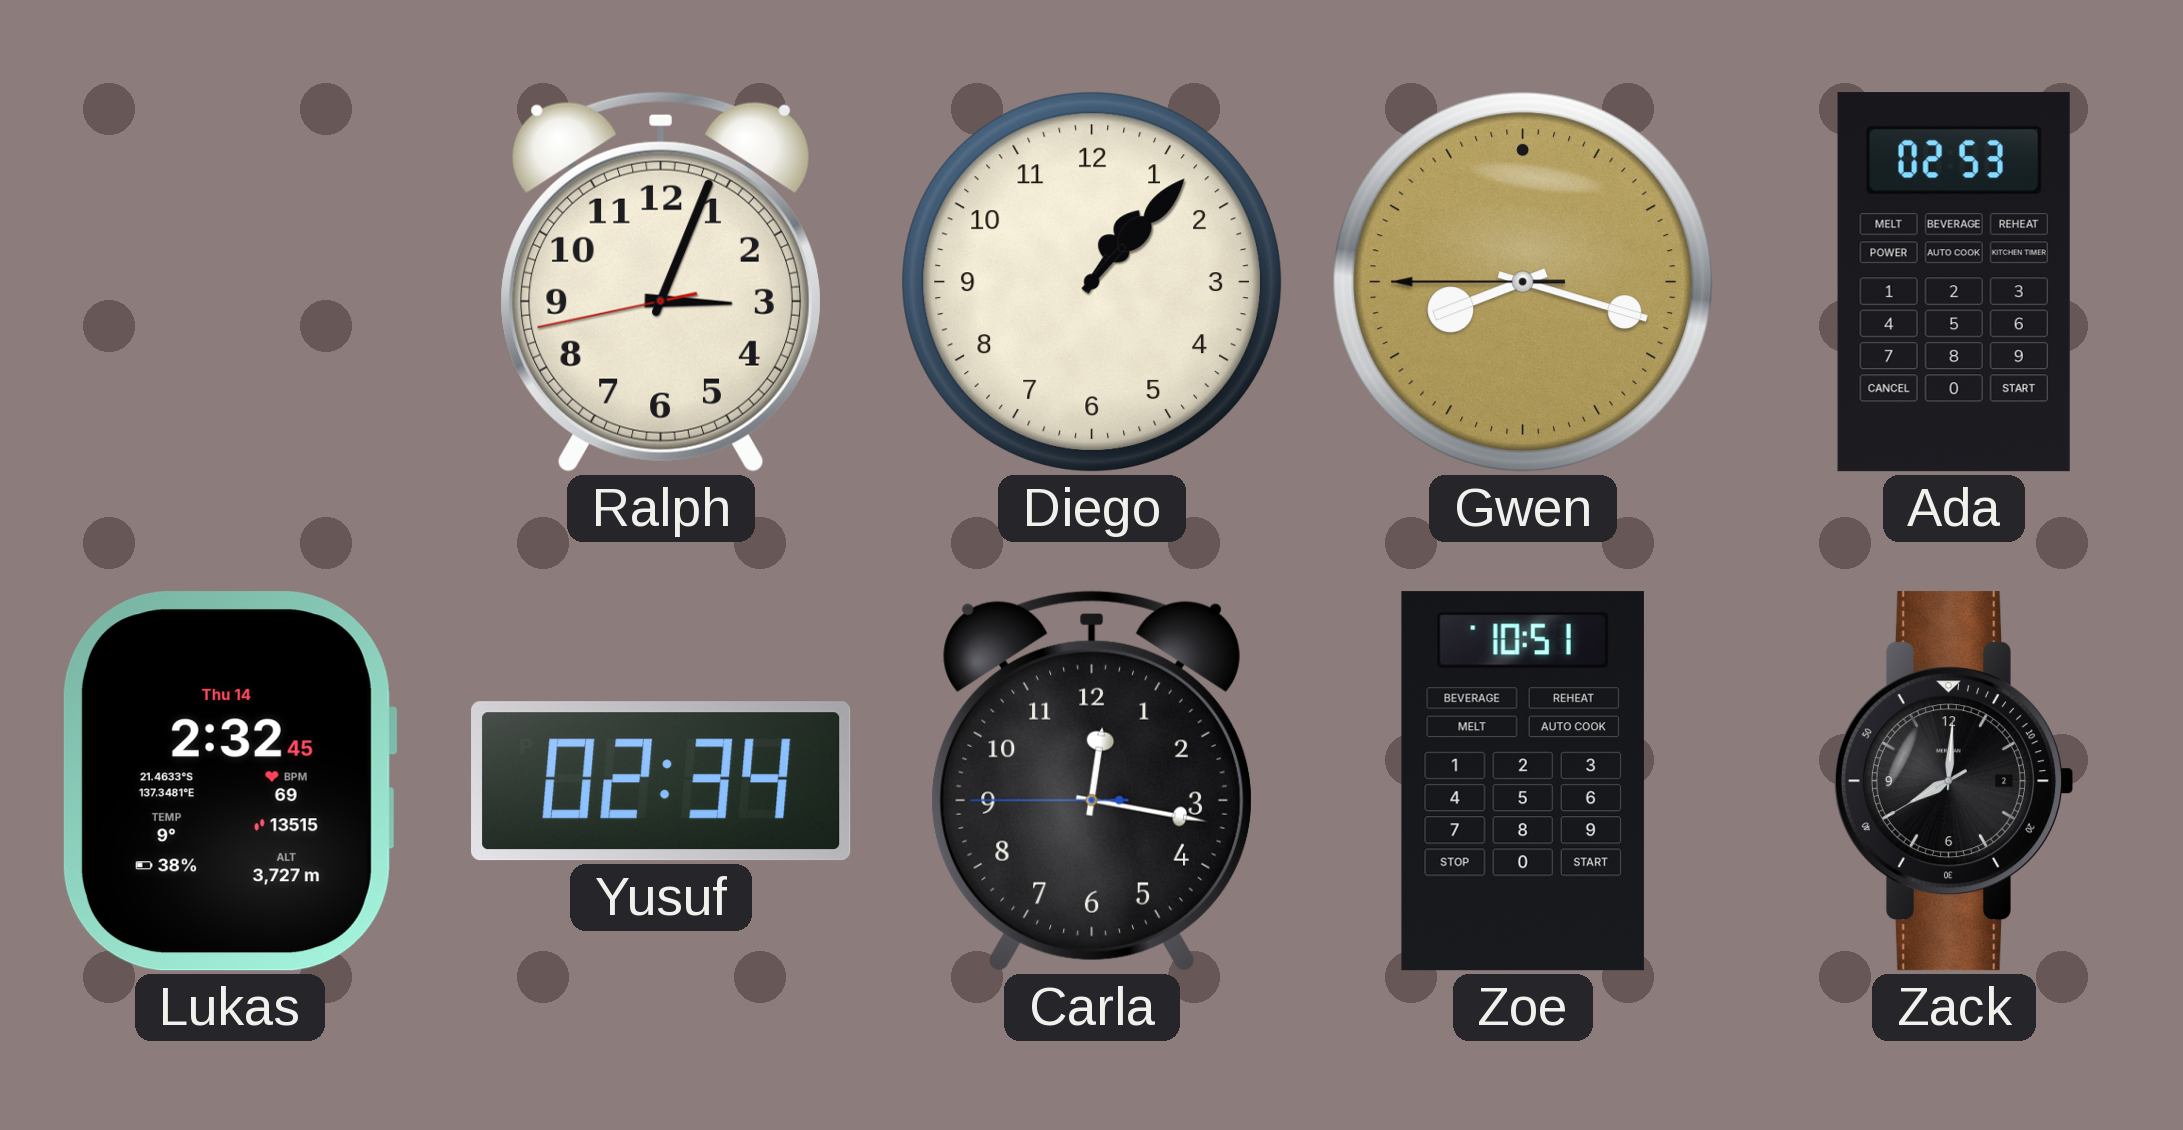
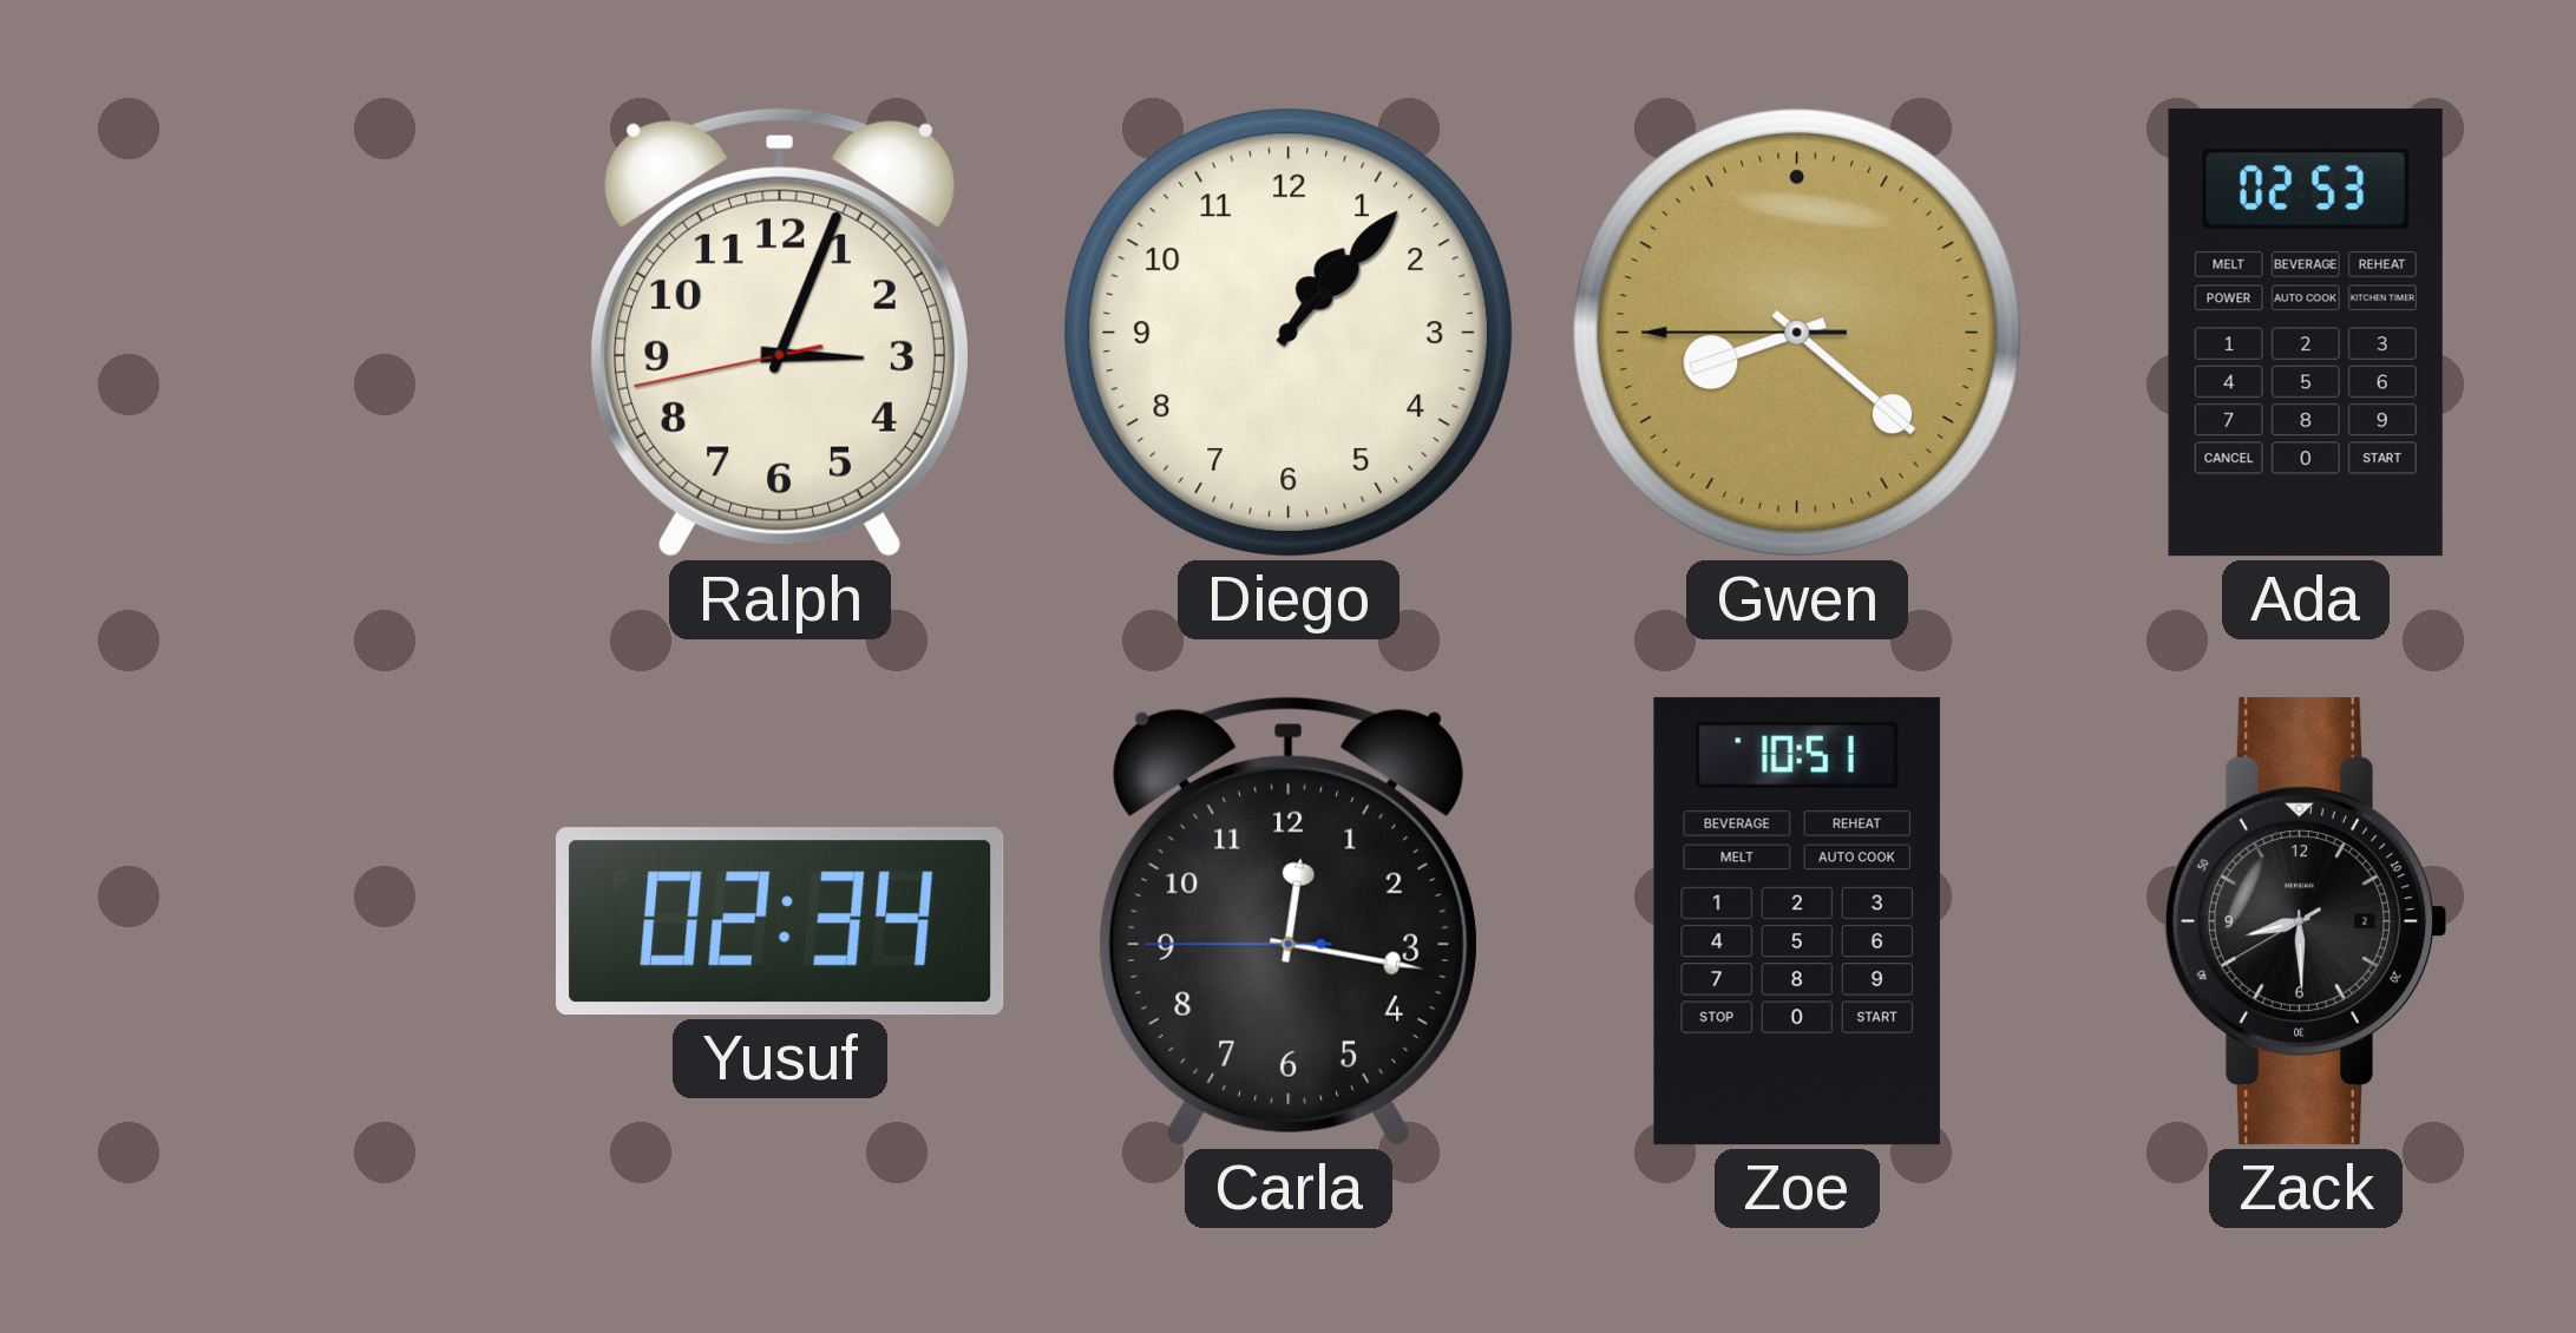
Gwen: 8:17 -> 8:21 (1797, 333)
Lukas: 2:32 -> none (229, 781)
Zack: 8:00 -> 8:29 (2305, 921)
